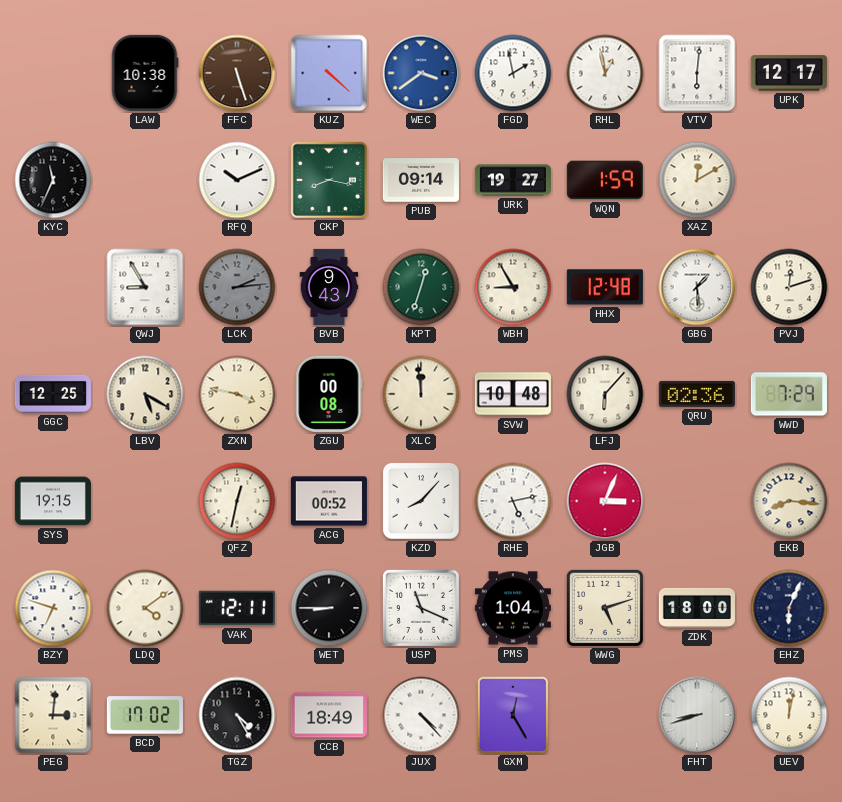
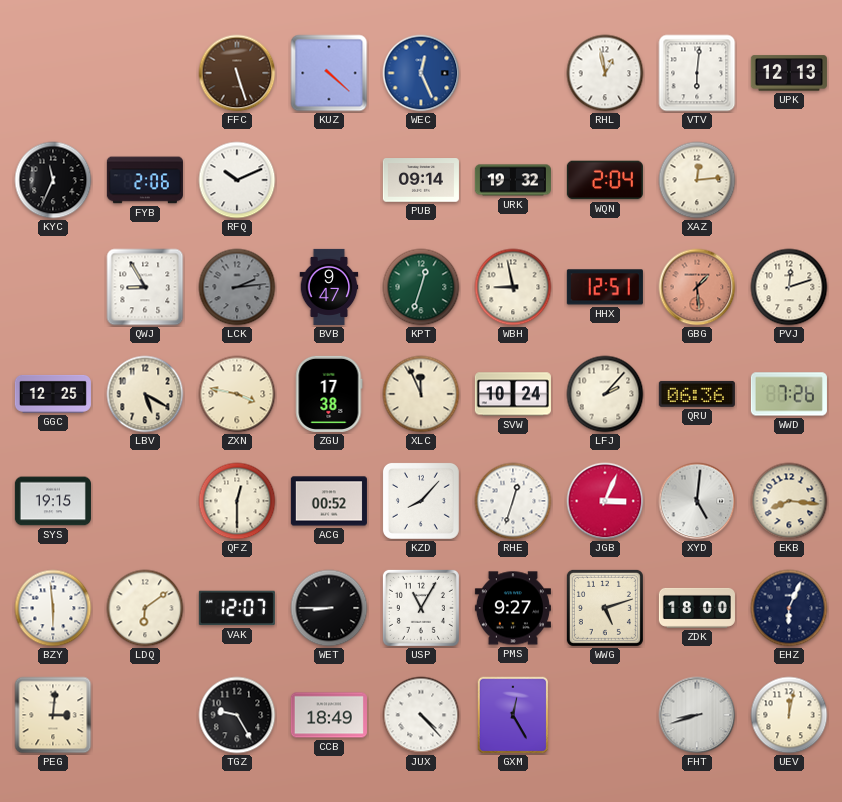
LAW: 10:38 -> none (145, 73)
WEC: 3:39 -> 12:26 (421, 73)
FGD: 1:58 -> none (513, 73)
UPK: 12:17 -> 12:13 (789, 73)
FYB: none -> 2:06 (145, 180)
CKP: 8:17 -> none (329, 180)
URK: 19:27 -> 19:32 (513, 180)
WQN: 1:59 -> 2:04 (605, 180)
XAZ: 12:10 -> 12:14 (697, 180)
BVB: 9:43 -> 9:47 (329, 287)
WBH: 8:55 -> 8:58 (513, 287)
HHX: 12:48 -> 12:51 (605, 287)
GBG dial: white -> salmon (697, 287)
ZGU: 00:08 -> 17:38 (329, 394)
XLC: 11:59 -> 11:56 (421, 394)
SVW: 10:48 -> 10:24 (513, 394)
LFJ: 6:07 -> 2:07 (605, 394)
QRU: 02:36 -> 06:36 (697, 394)
WWD: 7:29 -> 7:26 (789, 394)
QFZ: 12:32 -> 12:30 (237, 501)
RHE: 5:13 -> 12:33 (513, 501)
XYD: none -> 5:01 (697, 501)
BZY: 6:48 -> 5:59 (53, 608)
LDQ: 4:09 -> 6:09 (145, 608)
VAK: 12:11 -> 12:07 (237, 608)
USP: 11:19 -> 11:05 (421, 608)
PMS: 1:04 -> 9:27 (513, 608)
BCD: 17:02 -> none (145, 715)
TGZ: 4:25 -> 9:25 (237, 715)
